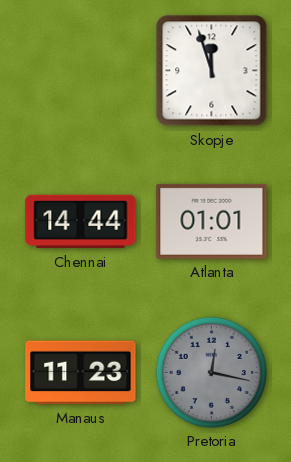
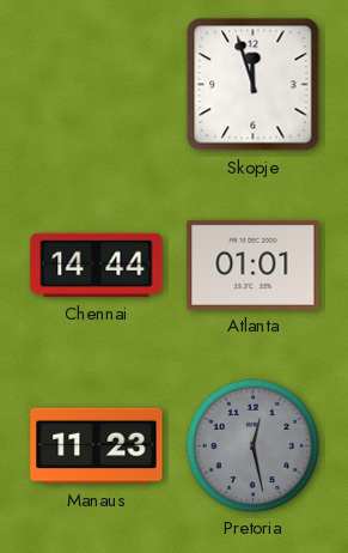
Pretoria: 12:17 -> 12:28 (252, 445)
